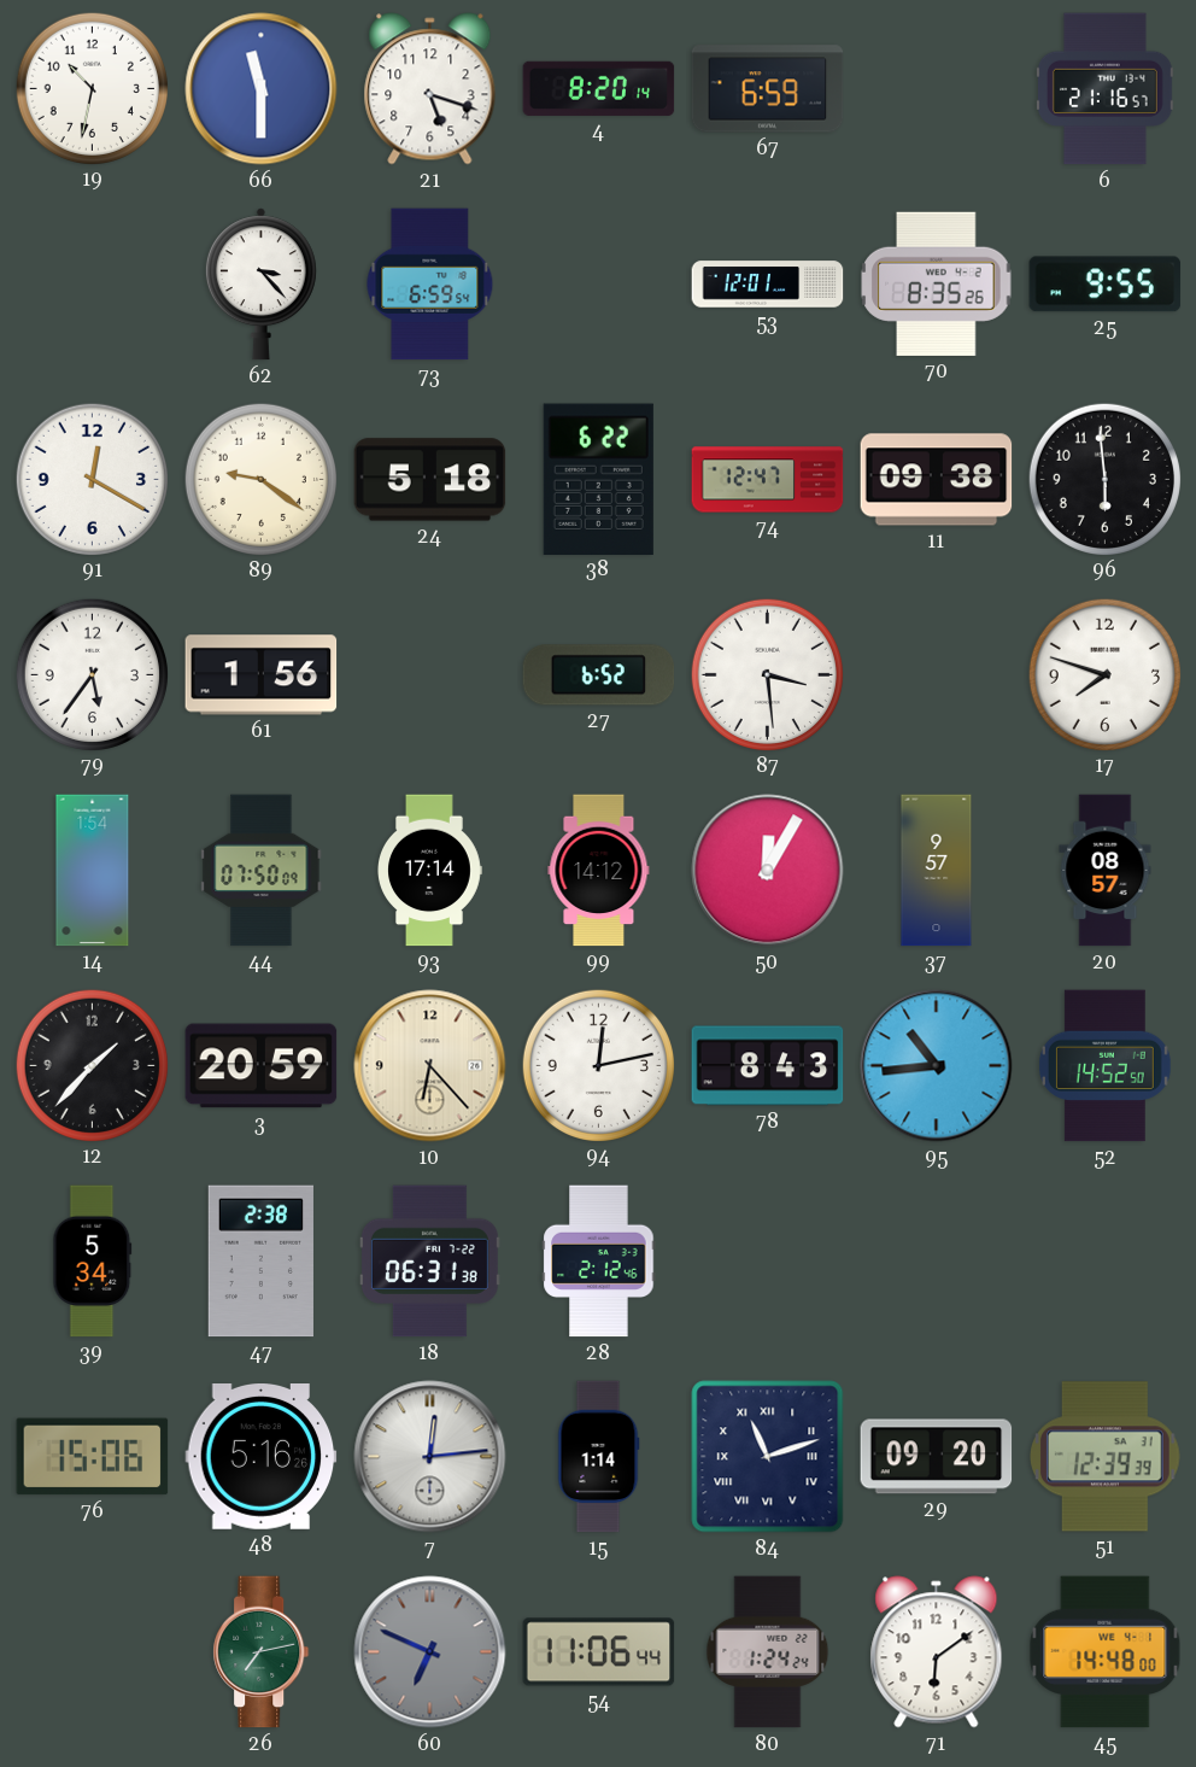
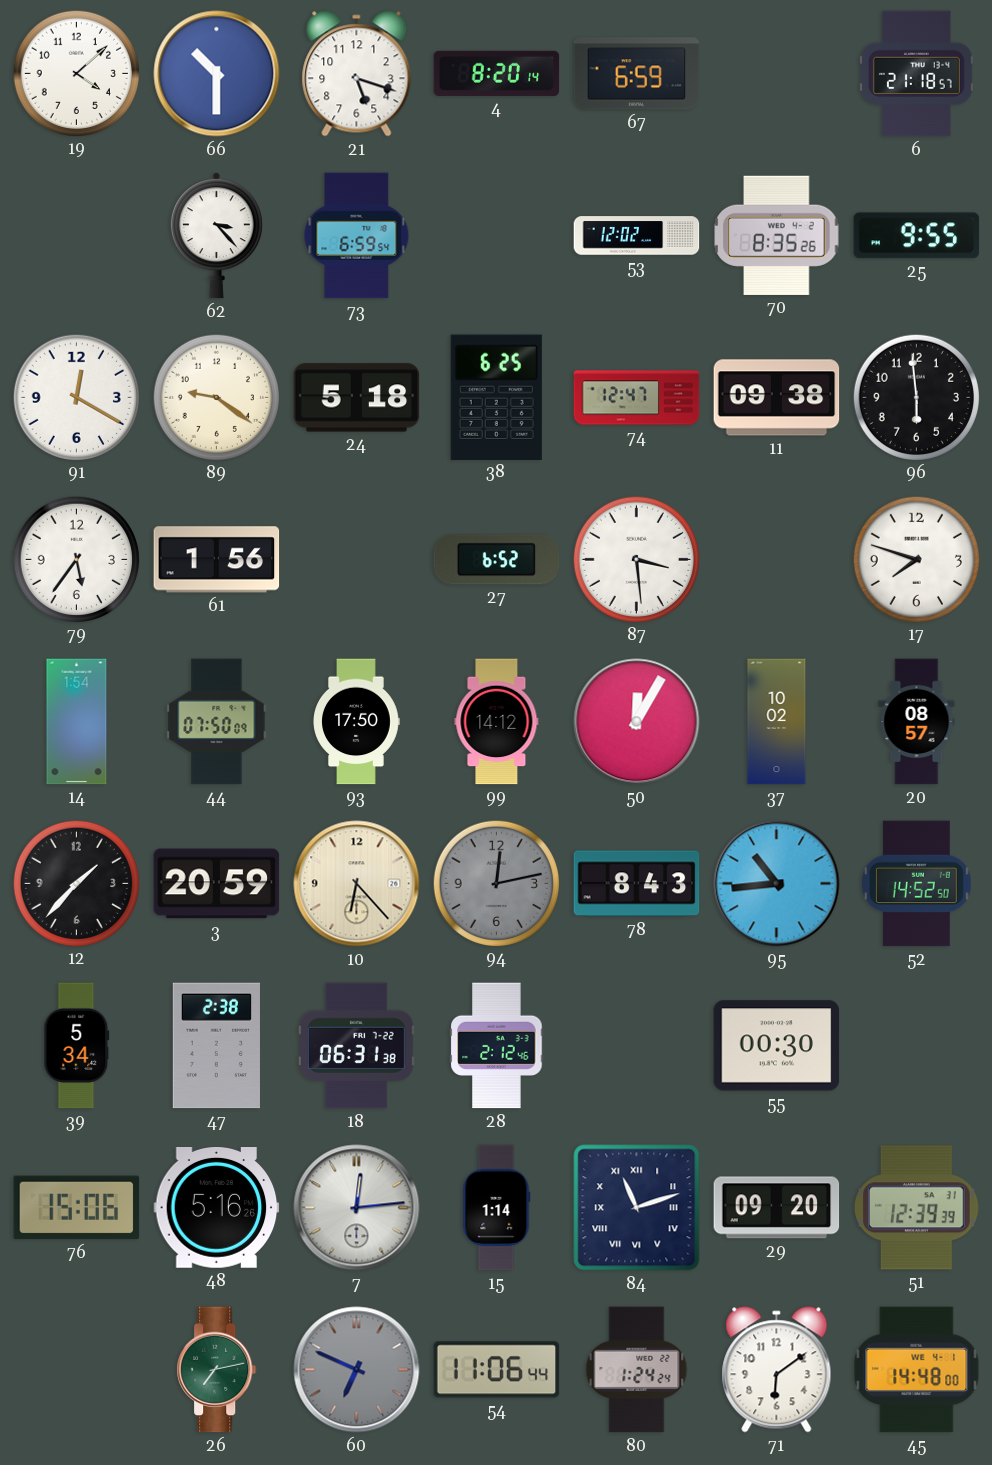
19: 10:32 -> 4:08 (76, 73)
66: 11:30 -> 10:30 (217, 74)
6: 21:16 -> 21:18 (916, 74)
53: 12:01 -> 12:02 (637, 236)
38: 6:22 -> 6:25 (496, 397)
93: 17:14 -> 17:50 (357, 722)
37: 9:57 -> 10:02 (777, 722)
94 dial: white -> grey (496, 883)
55: none -> 00:30 (777, 1046)
